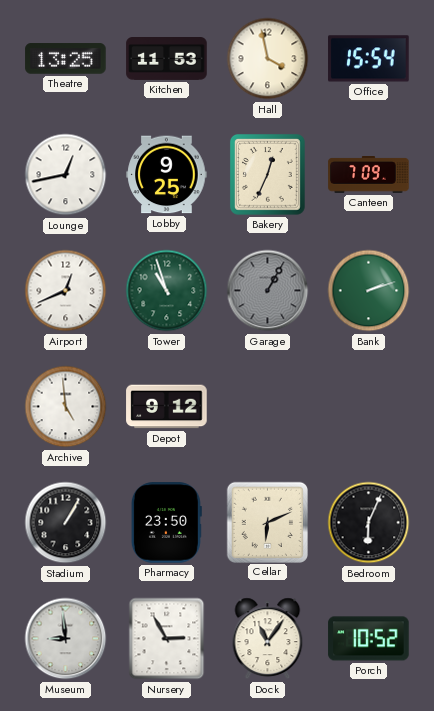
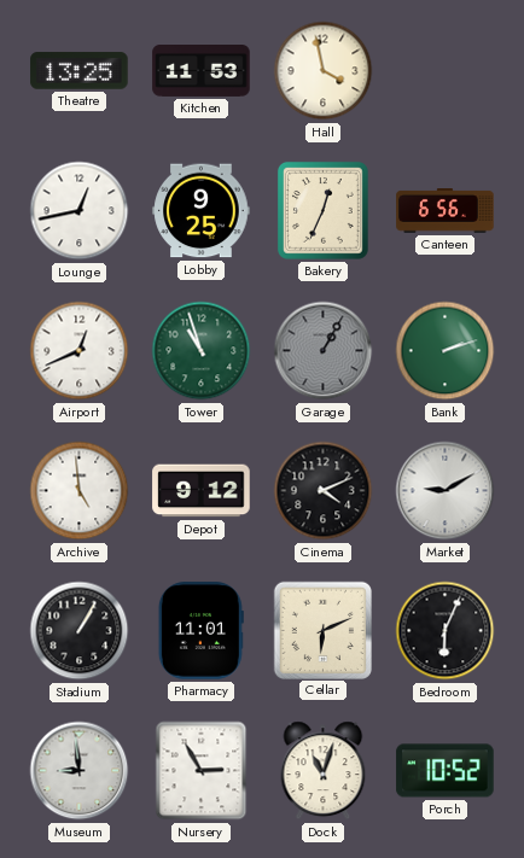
Office: 15:54 -> none (369, 59)
Canteen: 7:09 -> 6:56 (446, 211)
Cinema: none -> 4:11 (324, 491)
Market: none -> 9:10 (446, 491)
Pharmacy: 23:50 -> 11:01 (200, 631)
Dock: 11:06 -> 11:03 (324, 771)
